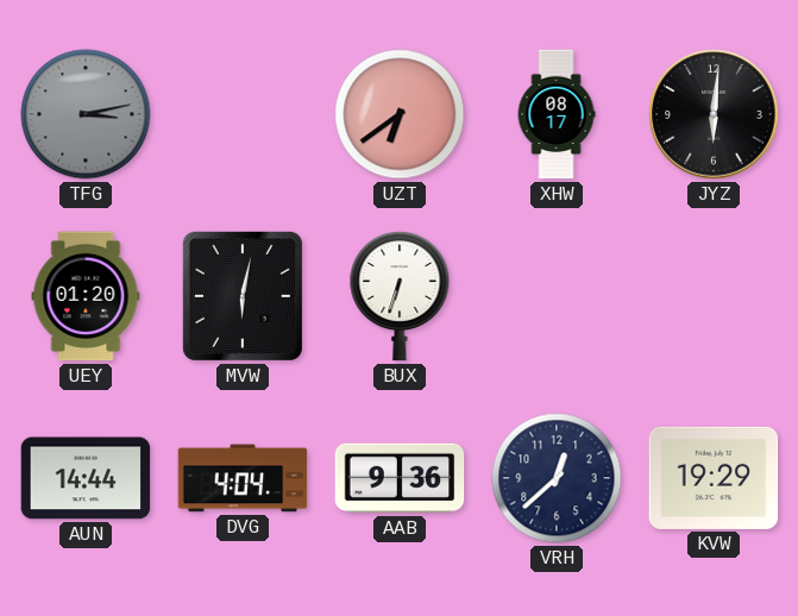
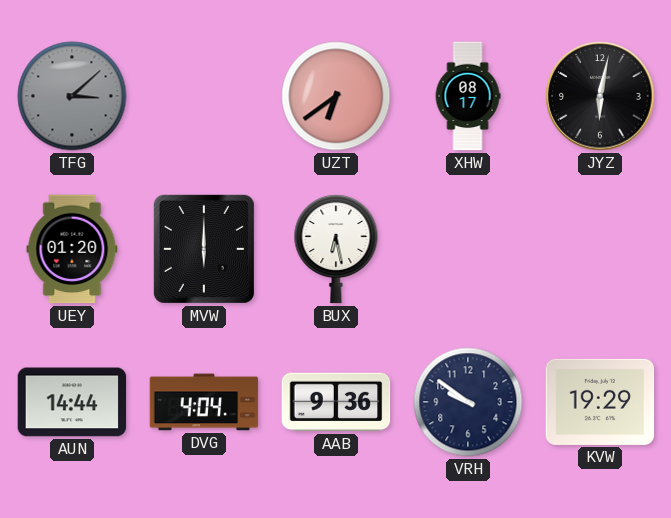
TFG: 3:13 -> 3:08 (72, 96)
JYZ: 6:01 -> 6:02 (600, 96)
MVW: 6:02 -> 6:00 (204, 249)
BUX: 6:33 -> 6:28 (336, 249)
VRH: 12:38 -> 9:51 (468, 402)
